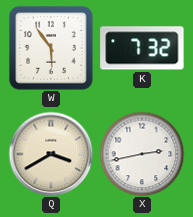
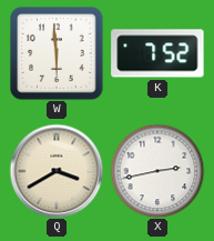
W: 5:54 -> 5:59 (57, 53)
K: 7:32 -> 7:52 (157, 53)
